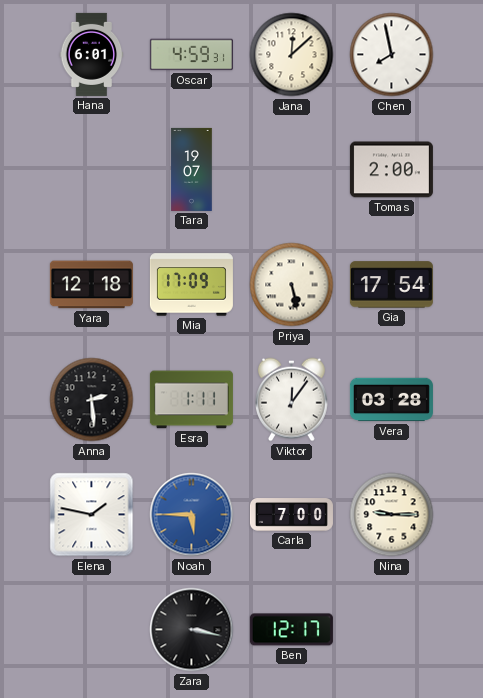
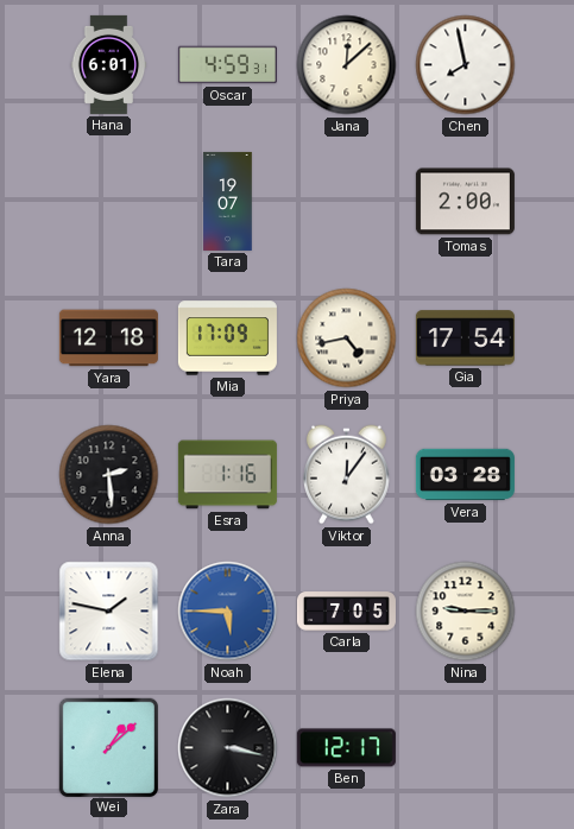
Priya: 5:28 -> 4:43 (347, 338)
Esra: 1:11 -> 1:16 (227, 475)
Carla: 7:00 -> 7:05 (346, 612)
Wei: none -> 1:08 (108, 747)
